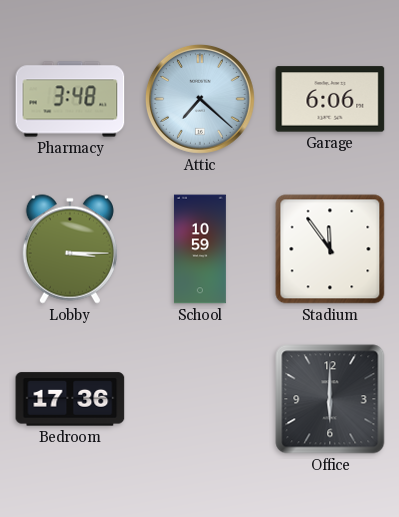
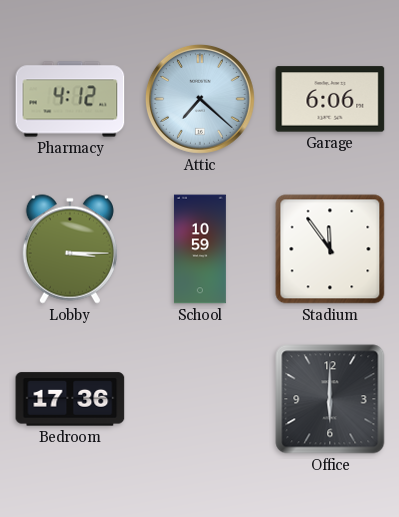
Pharmacy: 3:48 -> 4:12 (70, 99)
